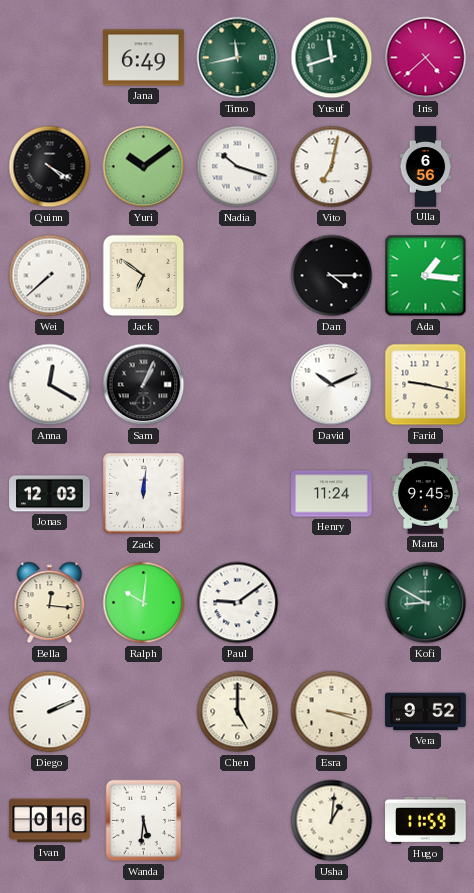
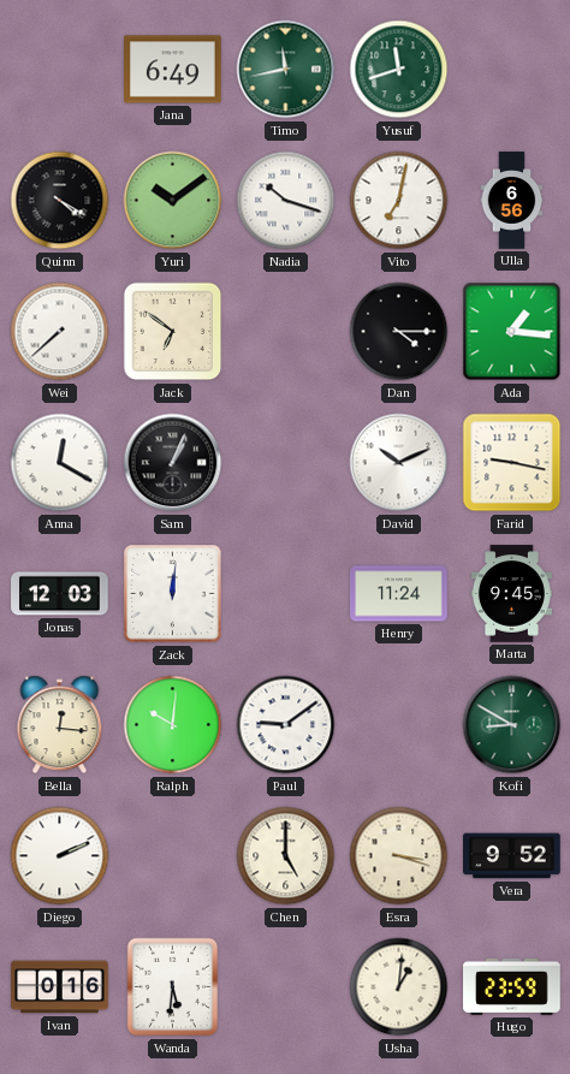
Iris: 4:38 -> none (426, 58)
Hugo: 11:59 -> 23:59 (512, 986)
